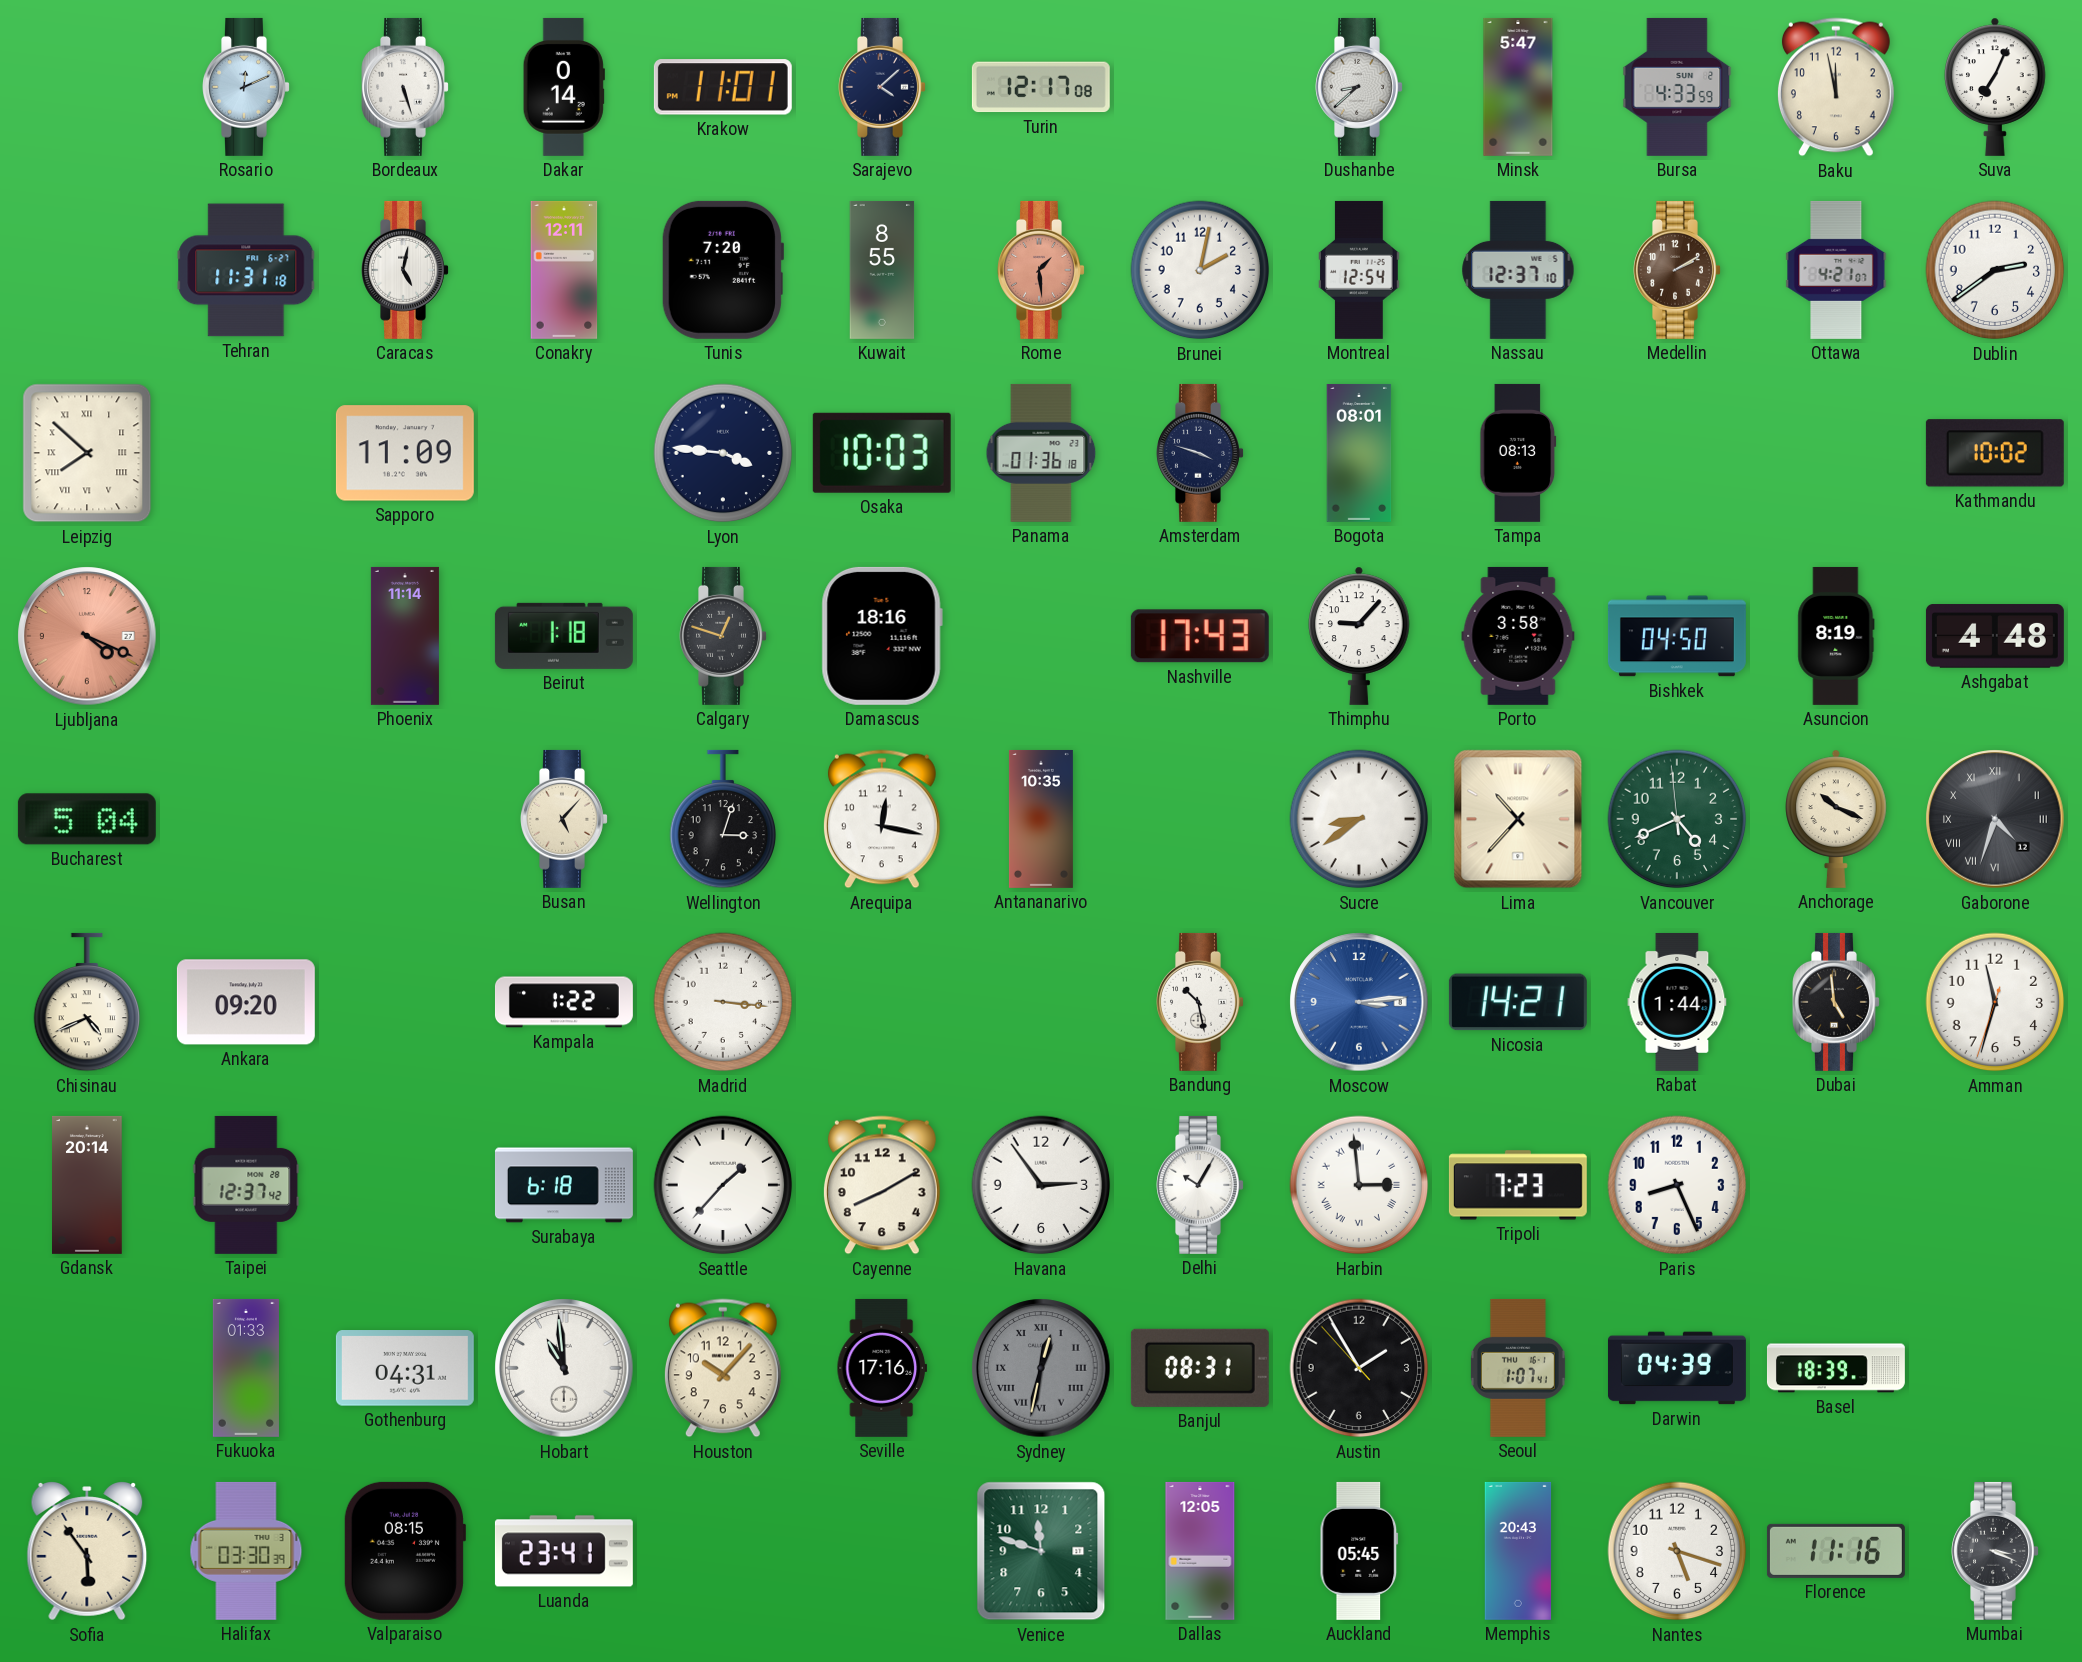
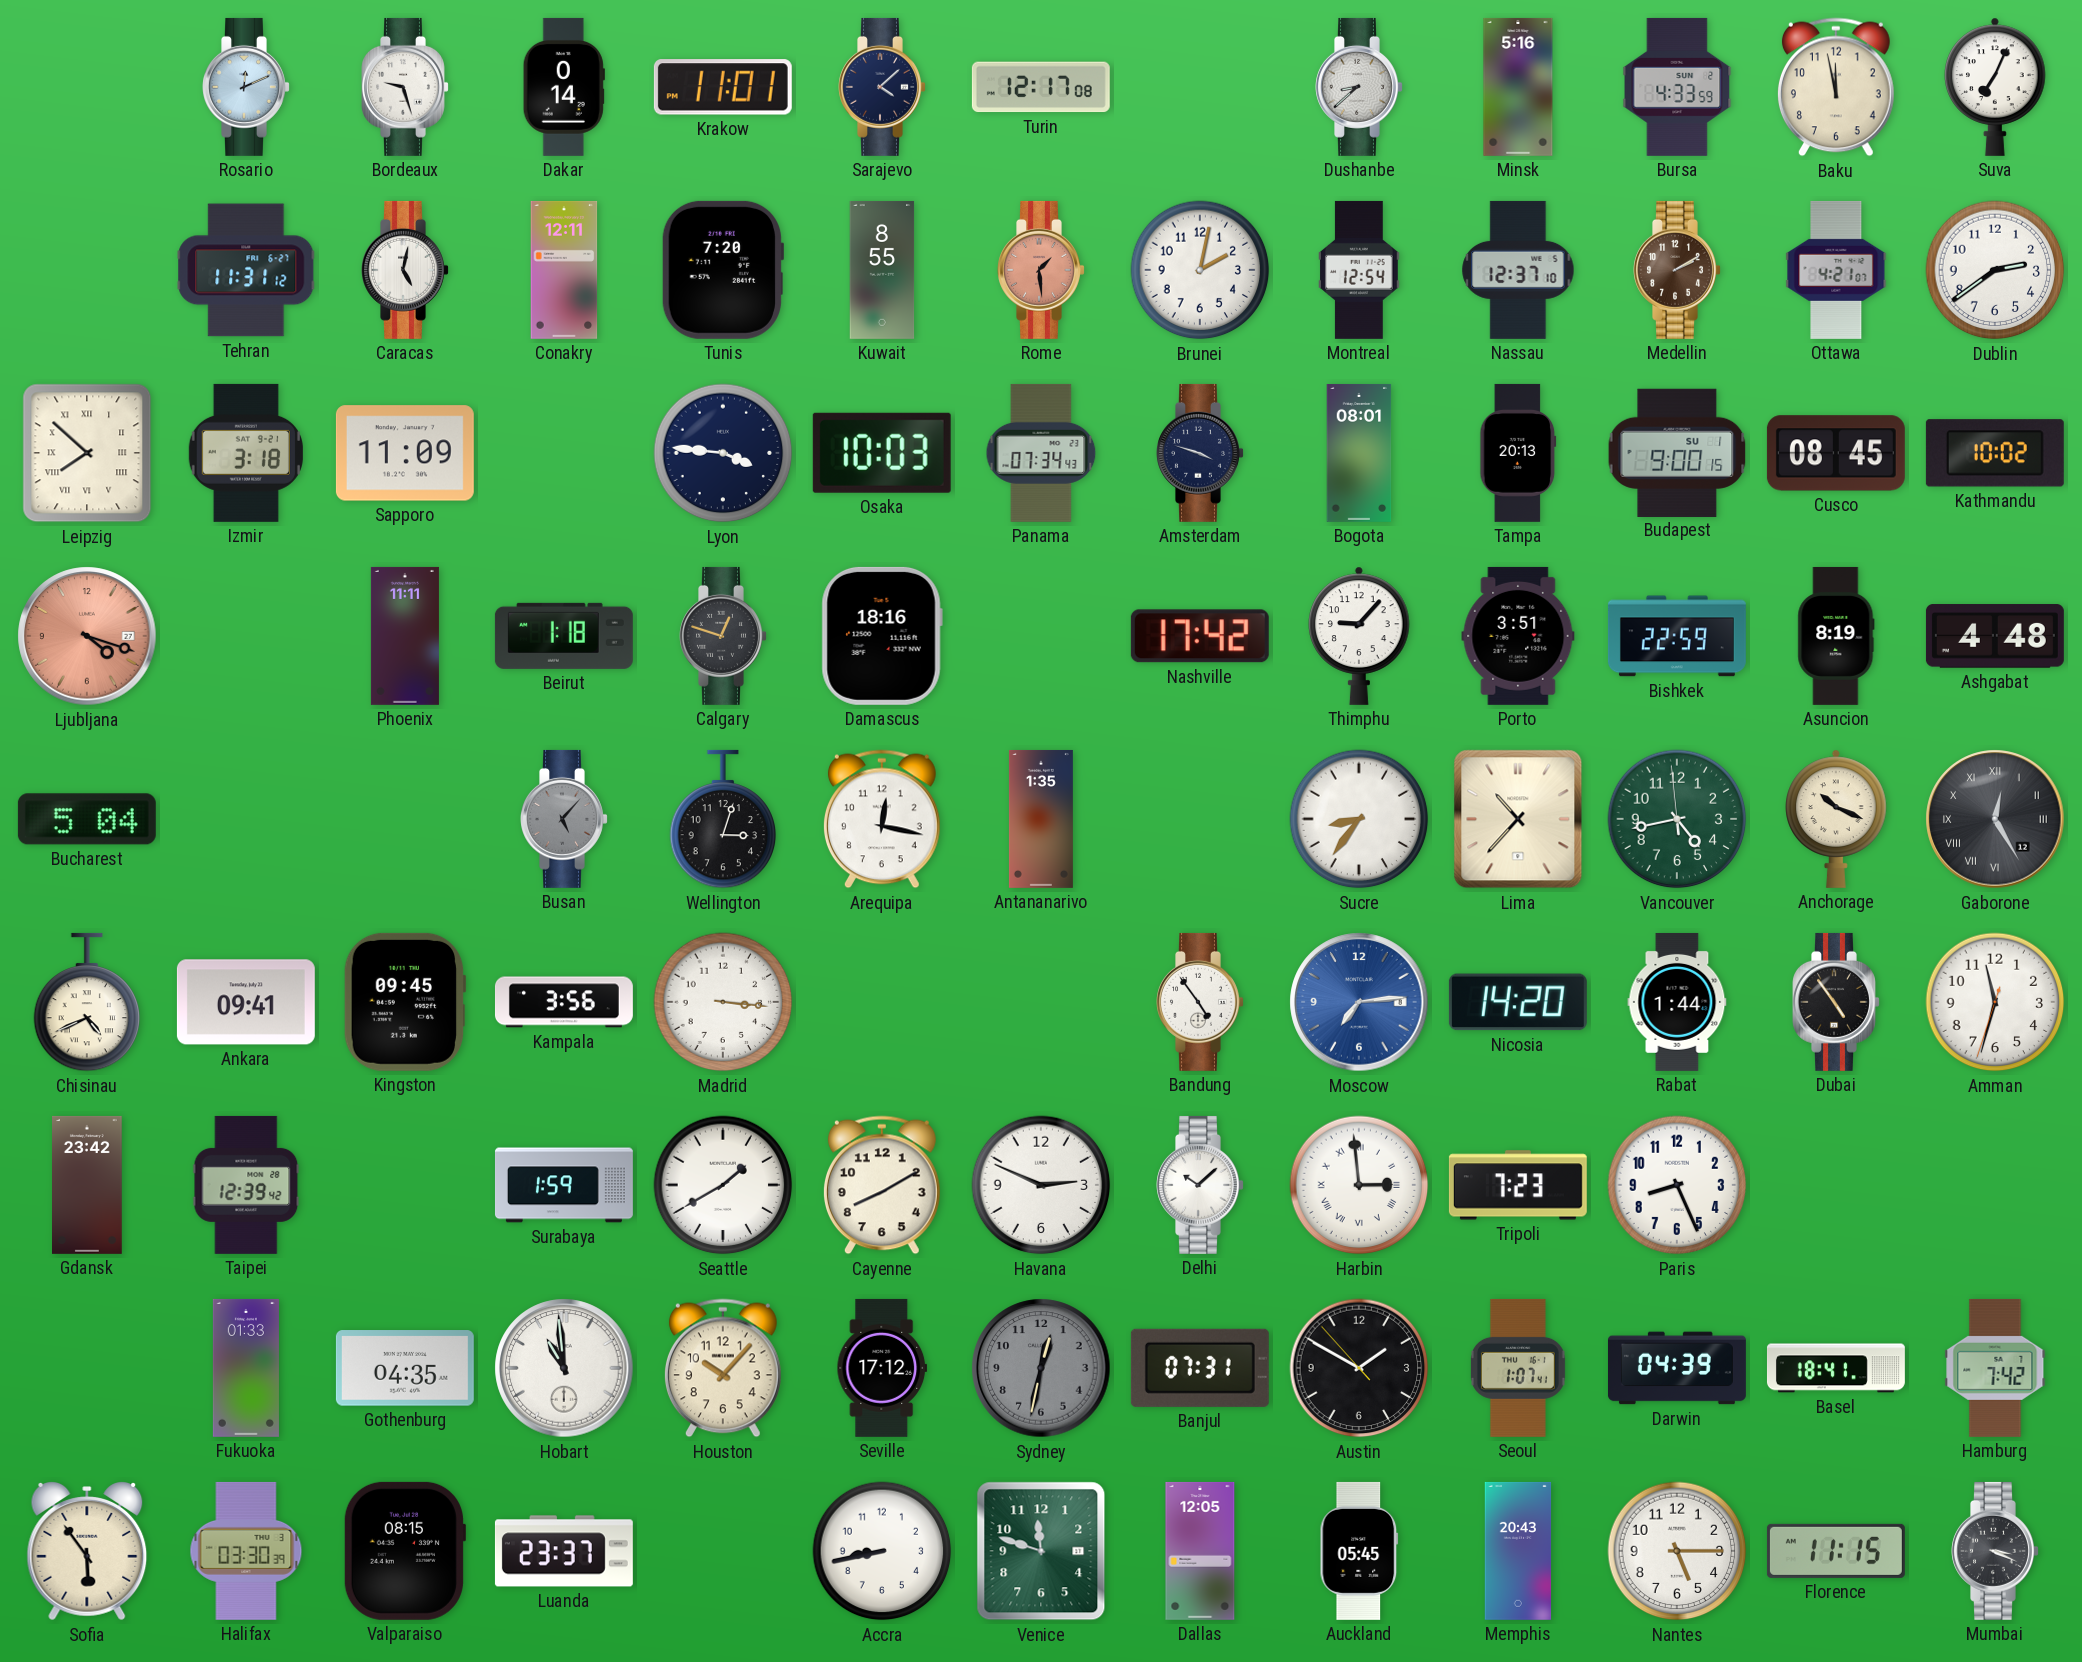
Bordeaux: 5:27 -> 9:27 (405, 87)
Minsk: 5:47 -> 5:16 (1518, 87)
Tehran: 11:31:18 -> 11:31:12 (246, 270)
Izmir: none -> 3:18 (246, 453)
Panama: 01:36 -> 07:34 (1041, 453)
Tampa: 08:13 -> 20:13 (1518, 453)
Budapest: none -> 9:00 (1677, 452)
Cusco: none -> 08:45 (1836, 453)
Ljubljana: 4:19 -> 4:18 (87, 636)
Phoenix: 11:14 -> 11:11 (405, 636)
Nashville: 17:43 -> 17:42 (1200, 636)
Porto: 3:58 -> 3:51 (1518, 636)
Bishkek: 04:50 -> 22:59 (1677, 636)
Busan dial: cream -> grey (564, 819)
Antananarivo: 10:35 -> 1:35 (1041, 819)
Sucre: 8:39 -> 8:36 (1359, 819)
Vancouver: 4:40 -> 4:42 (1677, 819)
Gaborone: 4:33 -> 12:25 (1995, 819)
Ankara: 09:20 -> 09:41 (246, 1002)
Kingston: none -> 09:45 (405, 1002)
Kampala: 1:22 -> 3:56 (564, 1002)
Bandung: 10:28 -> 4:54 (1200, 1002)
Moscow: 3:14 -> 7:14 (1359, 1002)
Nicosia: 14:21 -> 14:20 (1518, 1002)
Dubai: 4:59 -> 4:54 (1836, 1002)
Gdansk: 20:14 -> 23:42 (88, 1185)
Taipei: 12:37 -> 12:39 (246, 1185)
Surabaya: 6:18 -> 1:59 (564, 1185)
Seattle: 1:37 -> 1:40 (723, 1185)
Havana: 2:54 -> 2:49 (1041, 1185)
Delhi: 10:05 -> 10:08 (1200, 1185)
Gothenburg: 04:31 -> 04:35 (405, 1368)
Seville: 17:16 -> 17:12 (882, 1368)
Sydney numerals: Roman -> Arabic (1041, 1368)
Banjul: 08:31 -> 07:31 (1200, 1368)
Austin: 1:54 -> 1:49 (1359, 1368)
Basel: 18:39 -> 18:41 (1836, 1368)
Hamburg: none -> 7:42 (1995, 1368)
Luanda: 23:41 -> 23:37 (564, 1551)
Accra: none -> 8:43 (882, 1551)
Nantes: 5:18 -> 5:15 (1677, 1551)
Florence: 11:16 -> 11:15 (1836, 1551)
